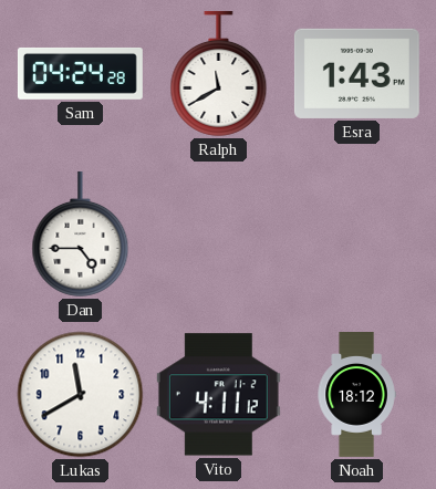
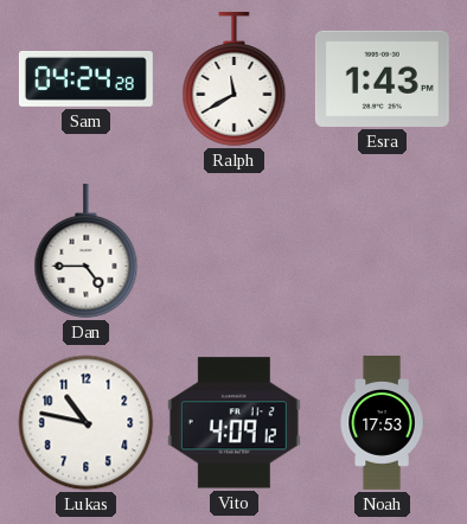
Lukas: 11:40 -> 10:47 (87, 423)
Vito: 4:11 -> 4:09 (233, 423)
Noah: 18:12 -> 17:53 (382, 423)
